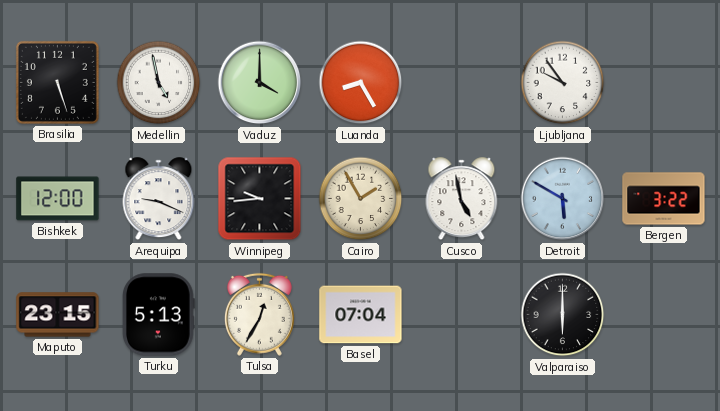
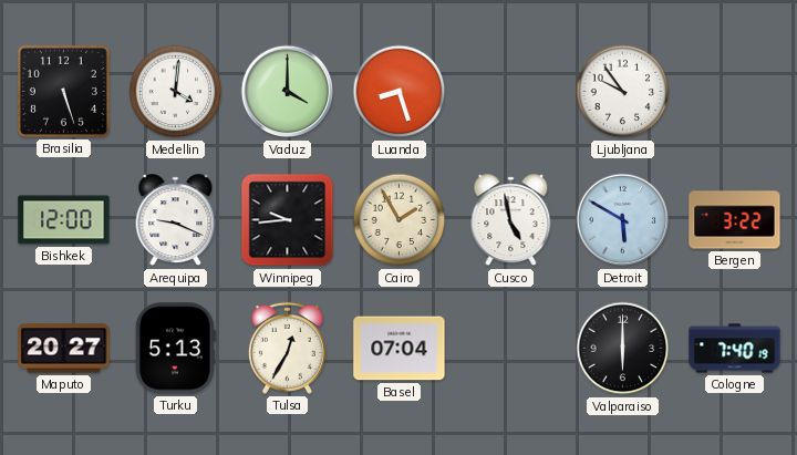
Medellin: 4:58 -> 4:01 (176, 92)
Luanda: 8:25 -> 8:27 (400, 92)
Maputo: 23:15 -> 20:27 (64, 349)
Cologne: none -> 7:40 (735, 349)
